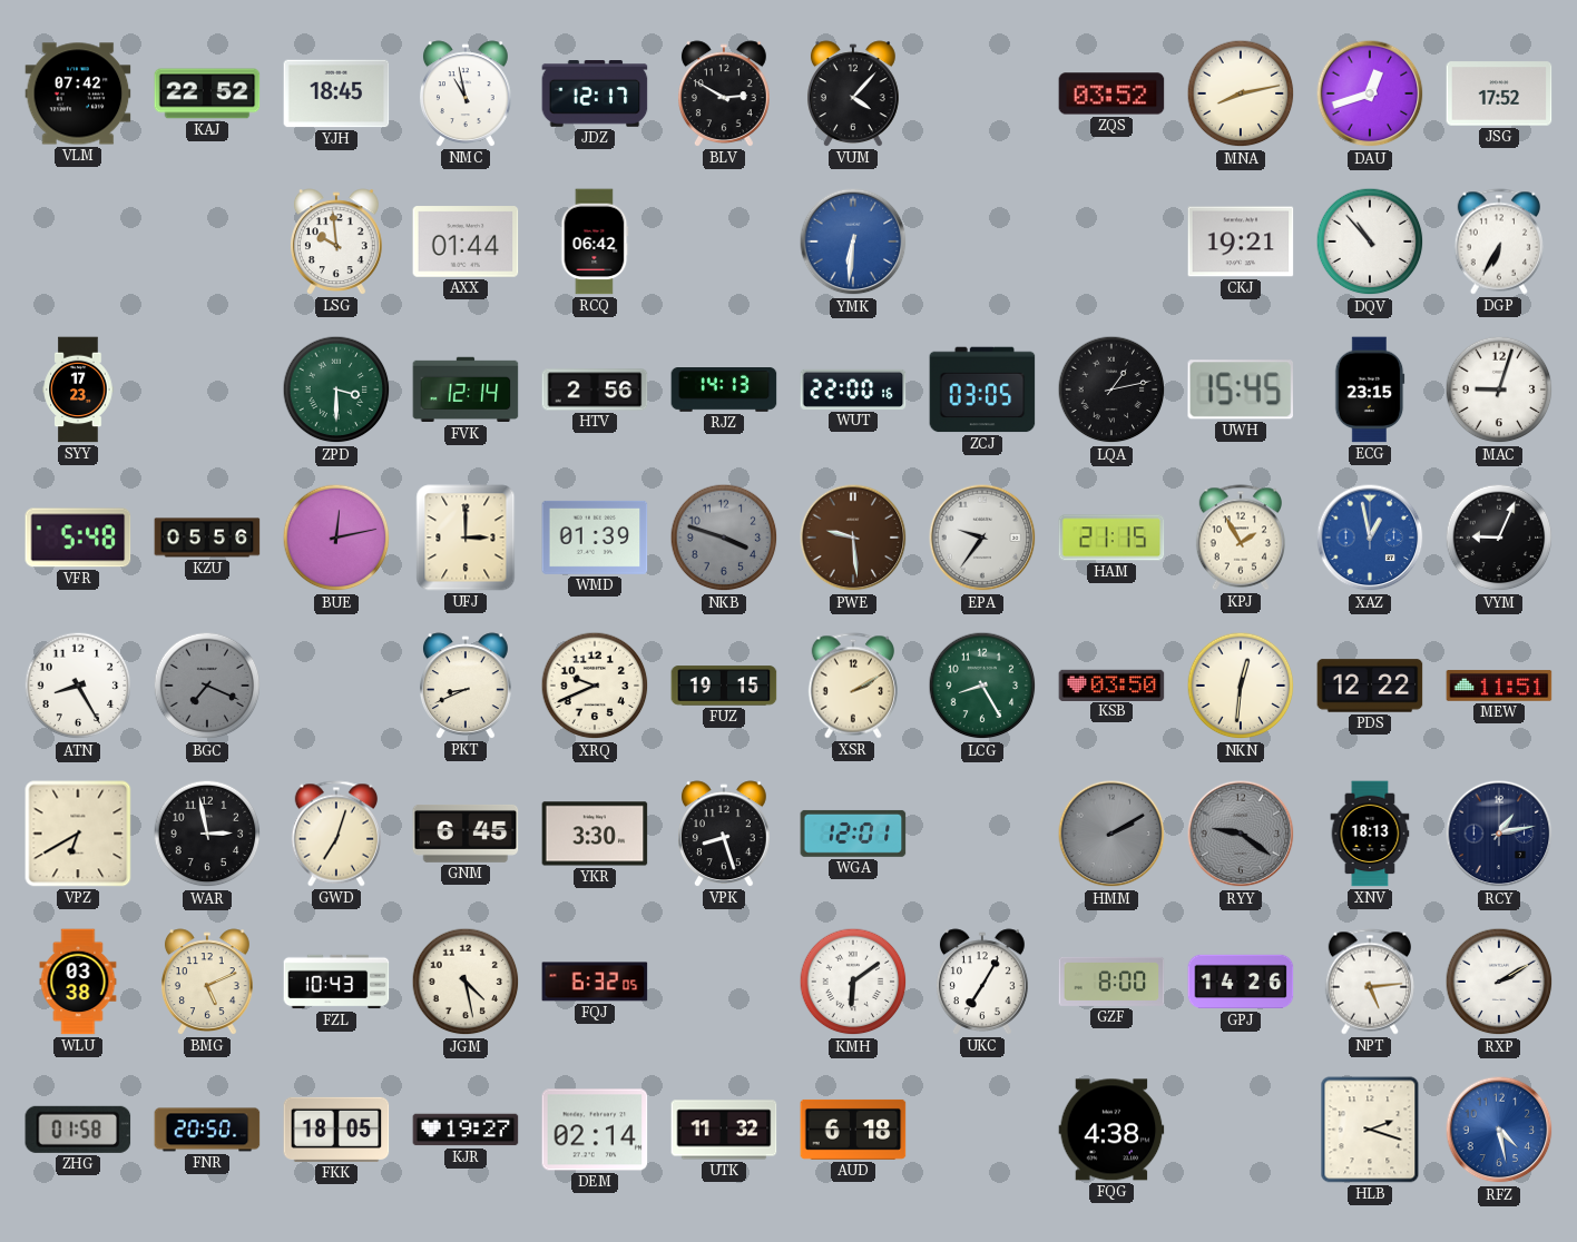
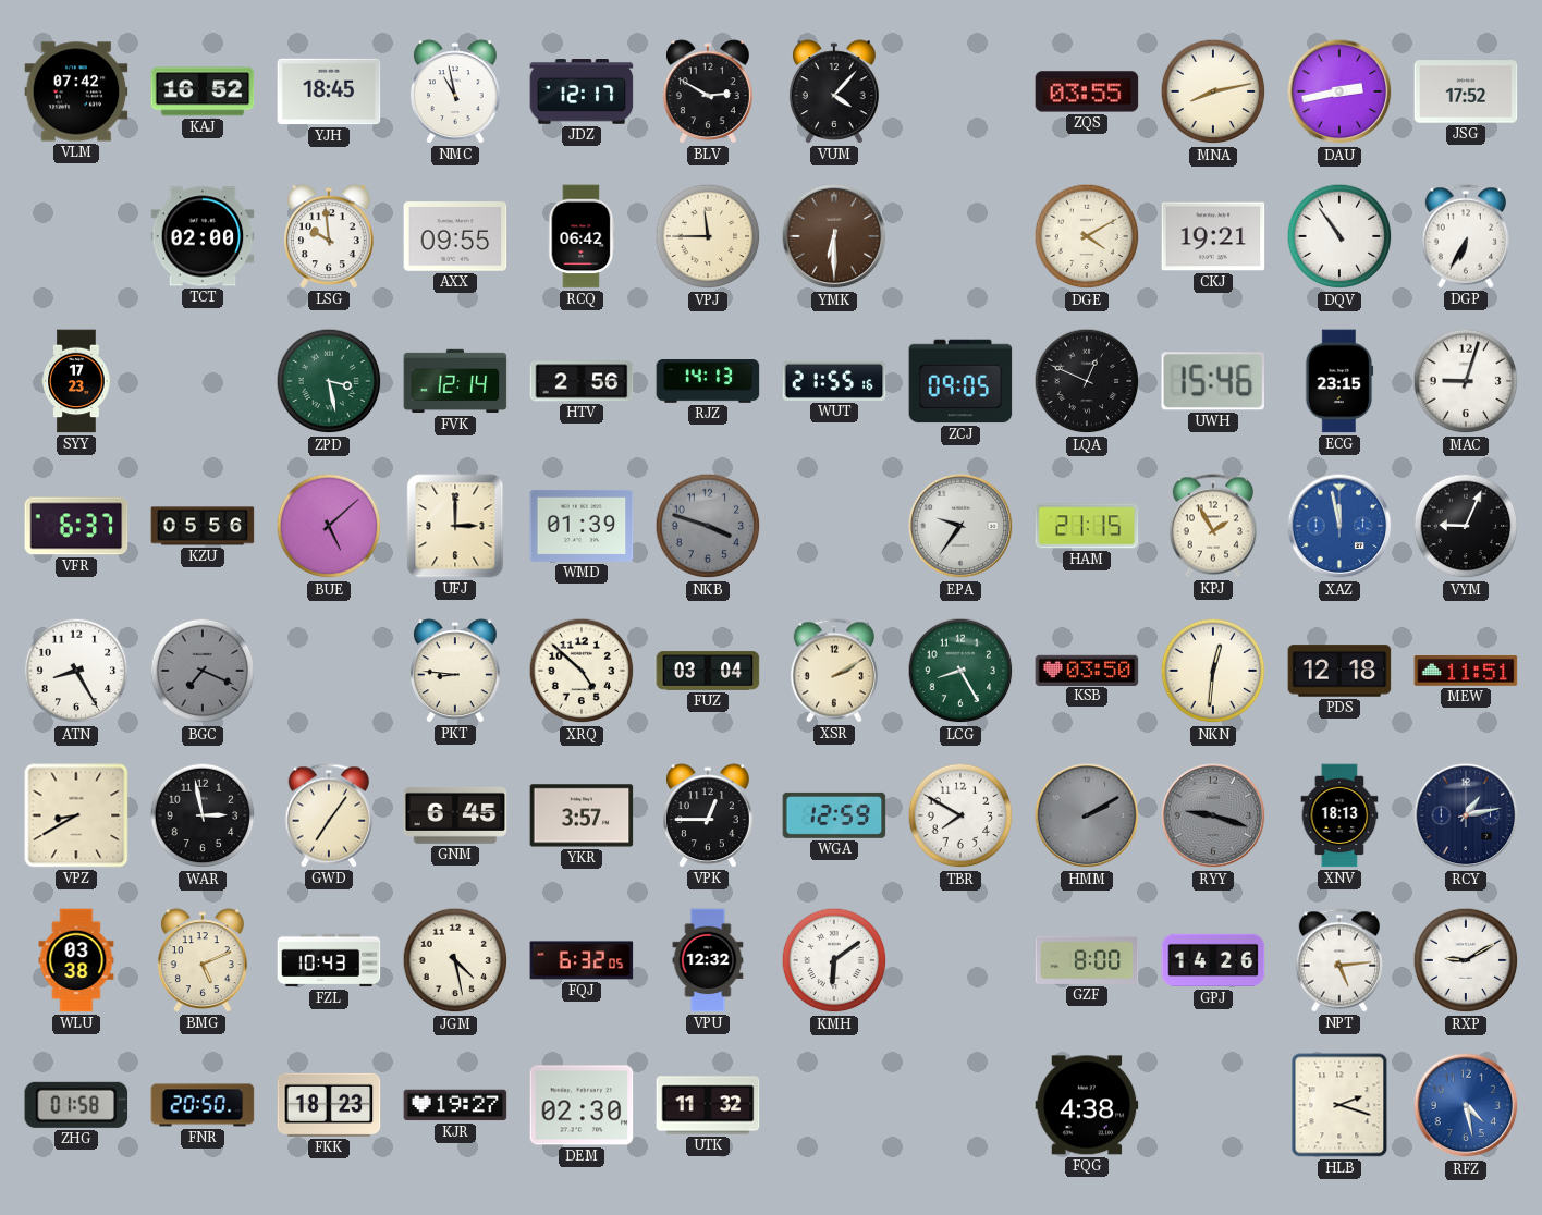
KAJ: 22:52 -> 16:52 (203, 91)
ZQS: 03:52 -> 03:55 (1087, 91)
DAU: 12:42 -> 2:43 (1339, 91)
TCT: none -> 02:00 (203, 236)
AXX: 01:44 -> 09:55 (455, 236)
VPJ: none -> 11:45 (708, 236)
YMK: 6:31 -> 6:30 (834, 236)
YMK dial: blue -> brown (834, 236)
DGE: none -> 4:10 (1087, 236)
DQV: 10:53 -> 10:54 (1339, 236)
ZPD: 3:30 -> 3:28 (329, 381)
WUT: 22:00 -> 21:55 (834, 381)
ZCJ: 03:05 -> 09:05 (960, 381)
LQA: 1:13 -> 12:49 (1087, 381)
UWH: 15:45 -> 15:46 (1212, 381)
VFR: 5:48 -> 6:37 (76, 526)
BUE: 12:13 -> 5:08 (329, 526)
PWE: 9:29 -> none (853, 538)
XAZ: 12:58 -> 11:58 (1339, 526)
PKT: 8:41 -> 8:46 (455, 671)
XRQ: 9:41 -> 4:52 (582, 671)
FUZ: 19:15 -> 03:04 (708, 671)
PDS: 12:22 -> 12:18 (1339, 671)
VPZ: 6:40 -> 8:40 (76, 815)
GWD: 7:03 -> 7:06 (328, 815)
YKR: 3:30 -> 3:57 (582, 815)
VPK: 8:27 -> 12:45 (708, 815)
WGA: 12:01 -> 12:59 (834, 815)
TBR: none -> 7:50 (960, 815)
RYY: 9:21 -> 9:18 (1213, 815)
VPU: none -> 12:32 (708, 960)
UKC: 7:05 -> none (982, 982)
RXP: 2:10 -> 9:10 (1466, 960)
FKK: 18:05 -> 18:23 (329, 1105)
DEM: 02:14 -> 02:30 (582, 1105)
AUD: 6:18 -> none (853, 1130)
